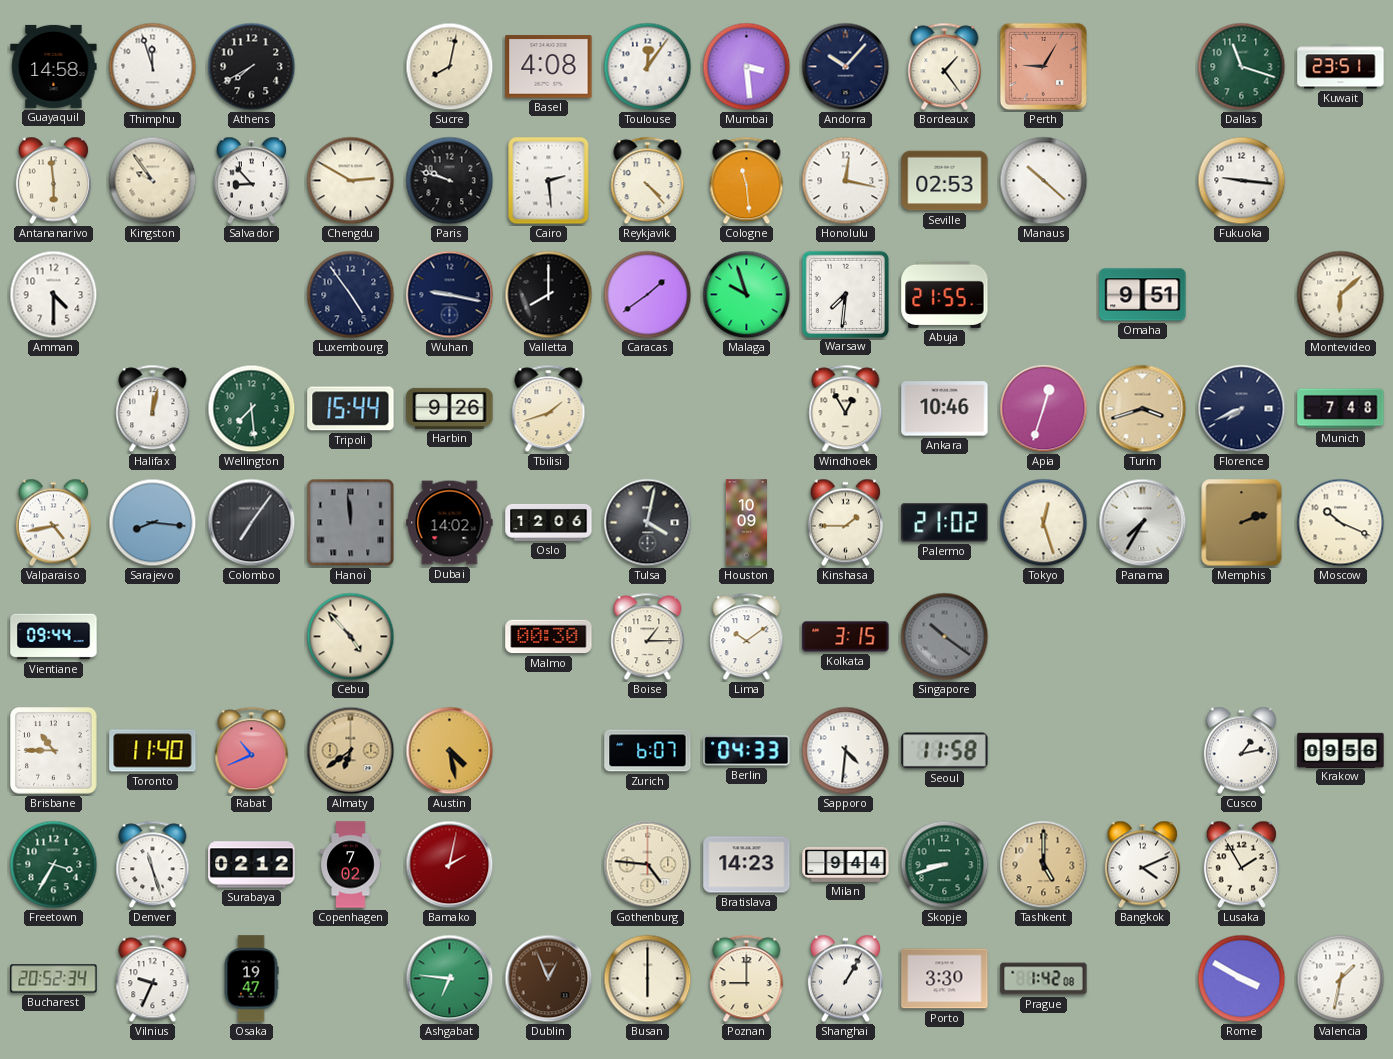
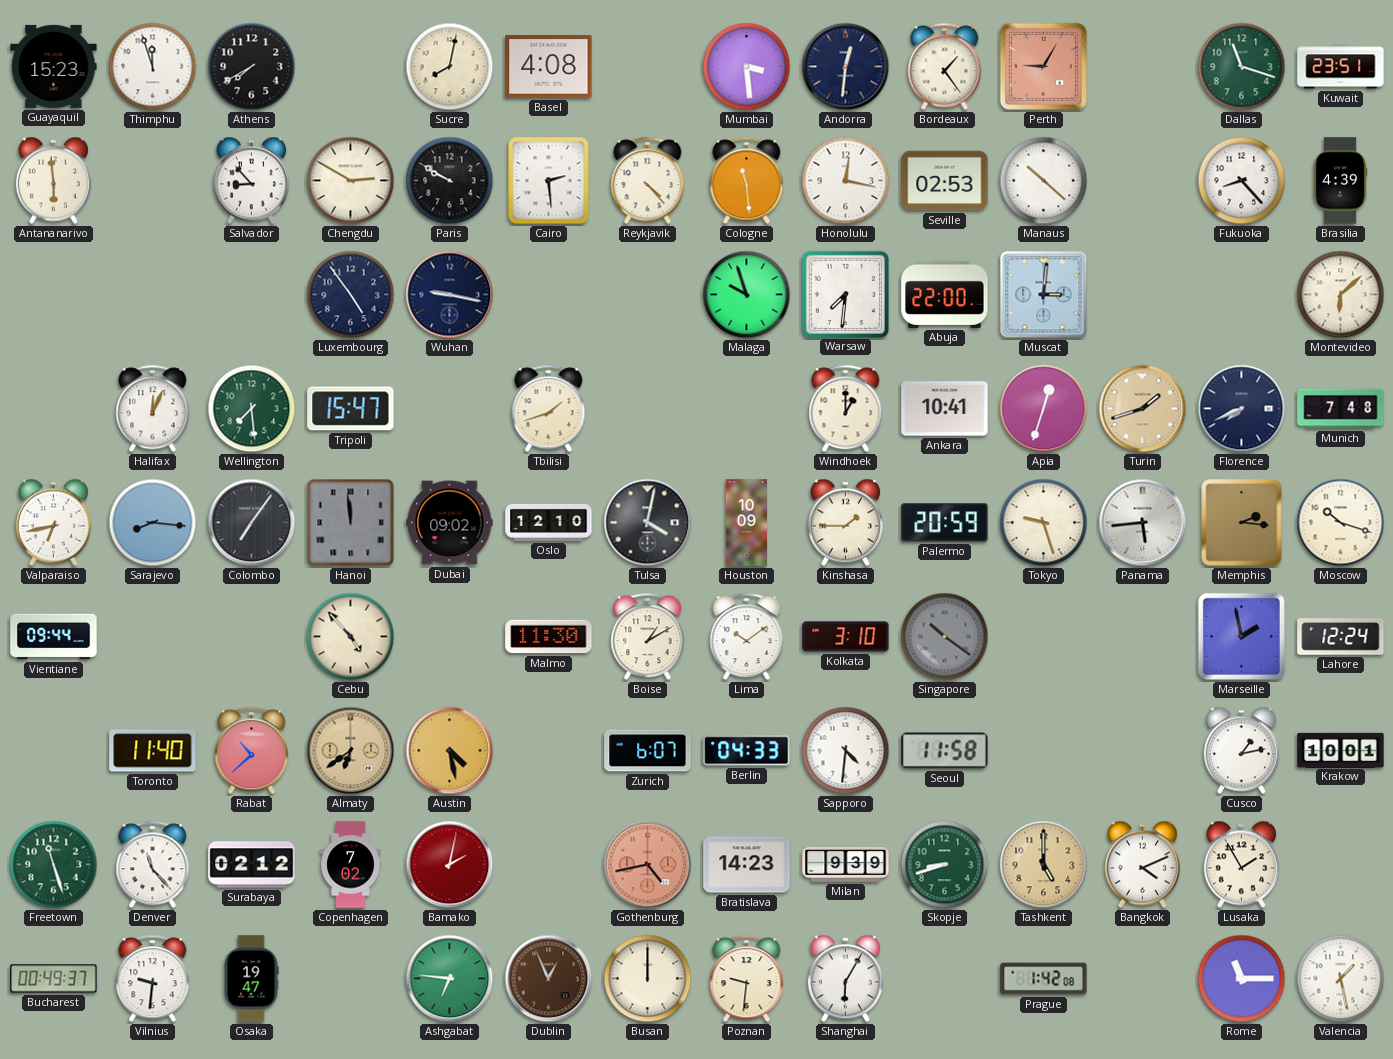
Guayaquil: 14:58 -> 15:23 (54, 66)
Toulouse: 12:06 -> none (648, 67)
Andorra: 10:07 -> 12:31 (846, 67)
Kingston: 9:54 -> none (153, 181)
Paris: 9:48 -> 9:50 (450, 181)
Fukuoka: 9:16 -> 8:23 (1242, 181)
Brasilia: none -> 4:39 (1340, 181)
Amman: 4:30 -> none (54, 295)
Valletta: 8:00 -> none (549, 295)
Caracas: 1:39 -> none (648, 295)
Abuja: 21:55 -> 22:00 (945, 294)
Muscat: none -> 3:01 (1044, 295)
Omaha: 9:51 -> none (1143, 295)
Halifax: 12:02 -> 12:04 (153, 409)
Tripoli: 15:44 -> 15:47 (351, 409)
Harbin: 9:26 -> none (450, 408)
Windhoek: 12:55 -> 1:00 (846, 409)
Ankara: 10:46 -> 10:41 (945, 409)
Turin: 3:42 -> 1:42 (1143, 409)
Valparaiso: 4:43 -> 6:43 (53, 523)
Dubai: 14:02 -> 09:02 (450, 523)
Oslo: 12:06 -> 12:10 (549, 522)
Palermo: 21:02 -> 20:59 (945, 523)
Tokyo: 12:27 -> 9:27 (1044, 523)
Panama: 7:35 -> 5:44 (1143, 523)
Memphis: 2:12 -> 2:16 (1242, 523)
Moscow: 10:19 -> 10:18 (1341, 523)
Malmo: 00:30 -> 11:30 (549, 637)
Boise: 1:15 -> 1:10 (648, 637)
Kolkata: 3:15 -> 3:10 (846, 637)
Marseille: none -> 1:58 (1241, 636)
Lahore: none -> 12:24 (1341, 637)
Brisbane: 10:45 -> none (54, 751)
Rabat: 10:41 -> 10:38 (252, 751)
Krakow: 09:56 -> 10:01 (1341, 750)
Freetown: 3:35 -> 11:27 (54, 865)
Denver: 11:27 -> 11:23 (153, 865)
Gothenburg: 4:46 -> 4:43 (648, 865)
Gothenburg dial: cream -> salmon (648, 865)
Milan: 9:44 -> 9:39 (846, 865)
Bucharest: 20:52 -> 00:49 (54, 979)
Vilnius: 9:34 -> 9:31 (153, 979)
Busan: 6:00 -> 12:00 (648, 979)
Poznan: 9:00 -> 9:31 (747, 979)
Shanghai: 1:05 -> 6:05 (845, 979)
Porto: 3:30 -> none (945, 979)
Rome: 3:50 -> 11:15 (1242, 979)
Valencia: 1:32 -> 1:28 (1341, 979)
